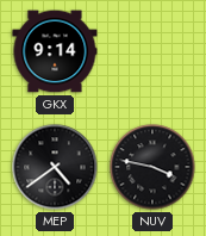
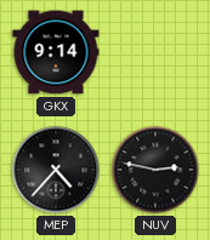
MEP: 4:39 -> 4:37 (56, 170)
NUV: 3:47 -> 2:47 (155, 170)
